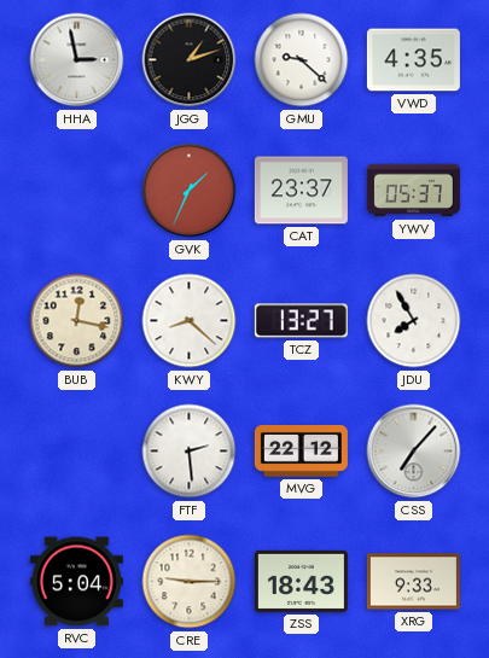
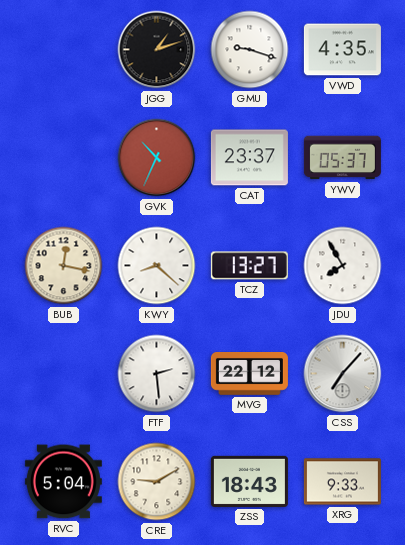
HHA: 2:58 -> none (77, 60)
GMU: 9:22 -> 9:18 (250, 50)
GVK: 1:34 -> 10:34 (157, 158)
CRE: 9:15 -> 9:10 (157, 482)
